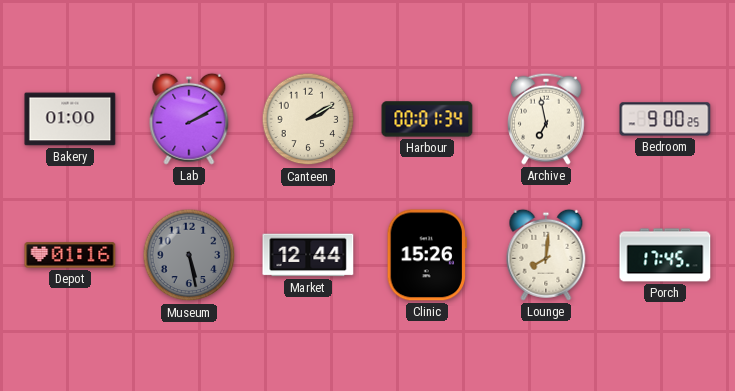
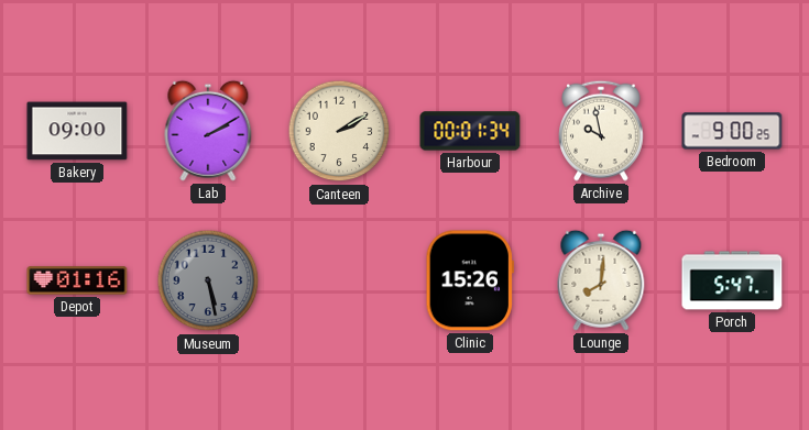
Bakery: 01:00 -> 09:00 (77, 131)
Archive: 6:58 -> 9:58 (602, 131)
Market: 12:44 -> none (308, 255)
Porch: 17:45 -> 5:47 (732, 280)
